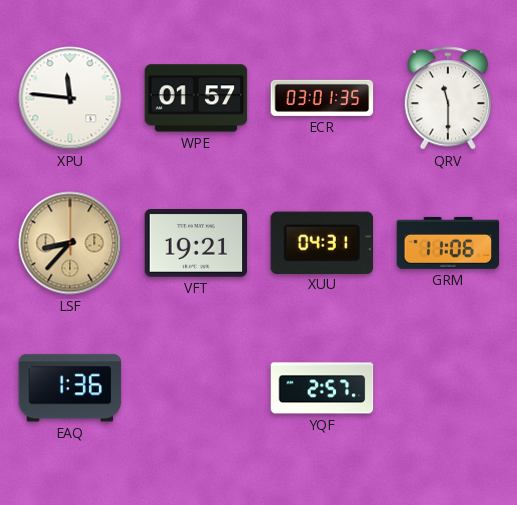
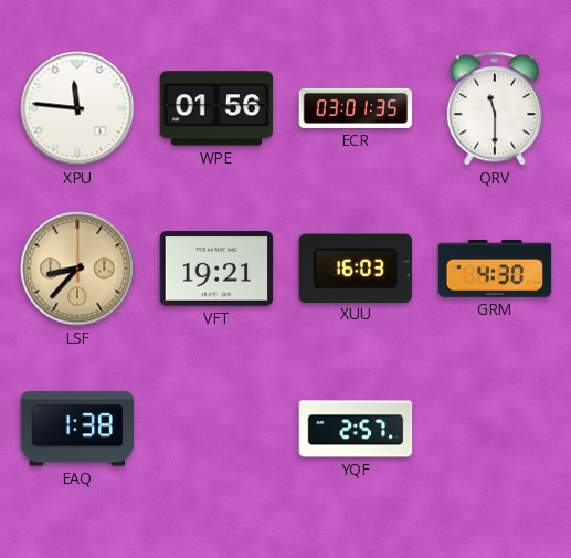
WPE: 01:57 -> 01:56 (216, 108)
XUU: 04:31 -> 16:03 (355, 267)
GRM: 11:06 -> 4:30 (495, 269)
EAQ: 1:36 -> 1:38 (77, 429)
